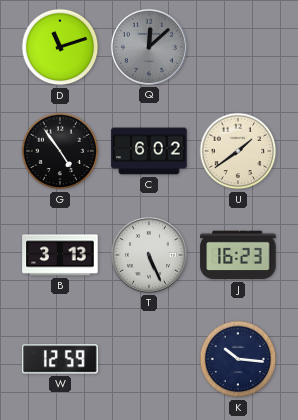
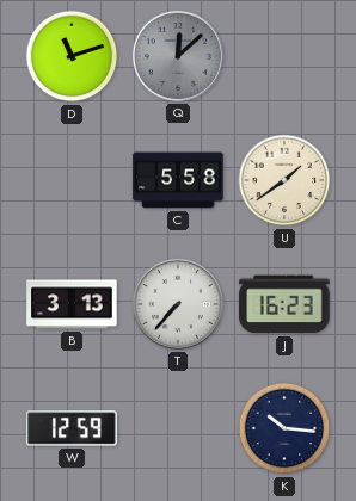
G: 4:54 -> none (60, 151)
C: 6:02 -> 5:58 (178, 180)
T: 5:26 -> 7:37 (178, 304)
